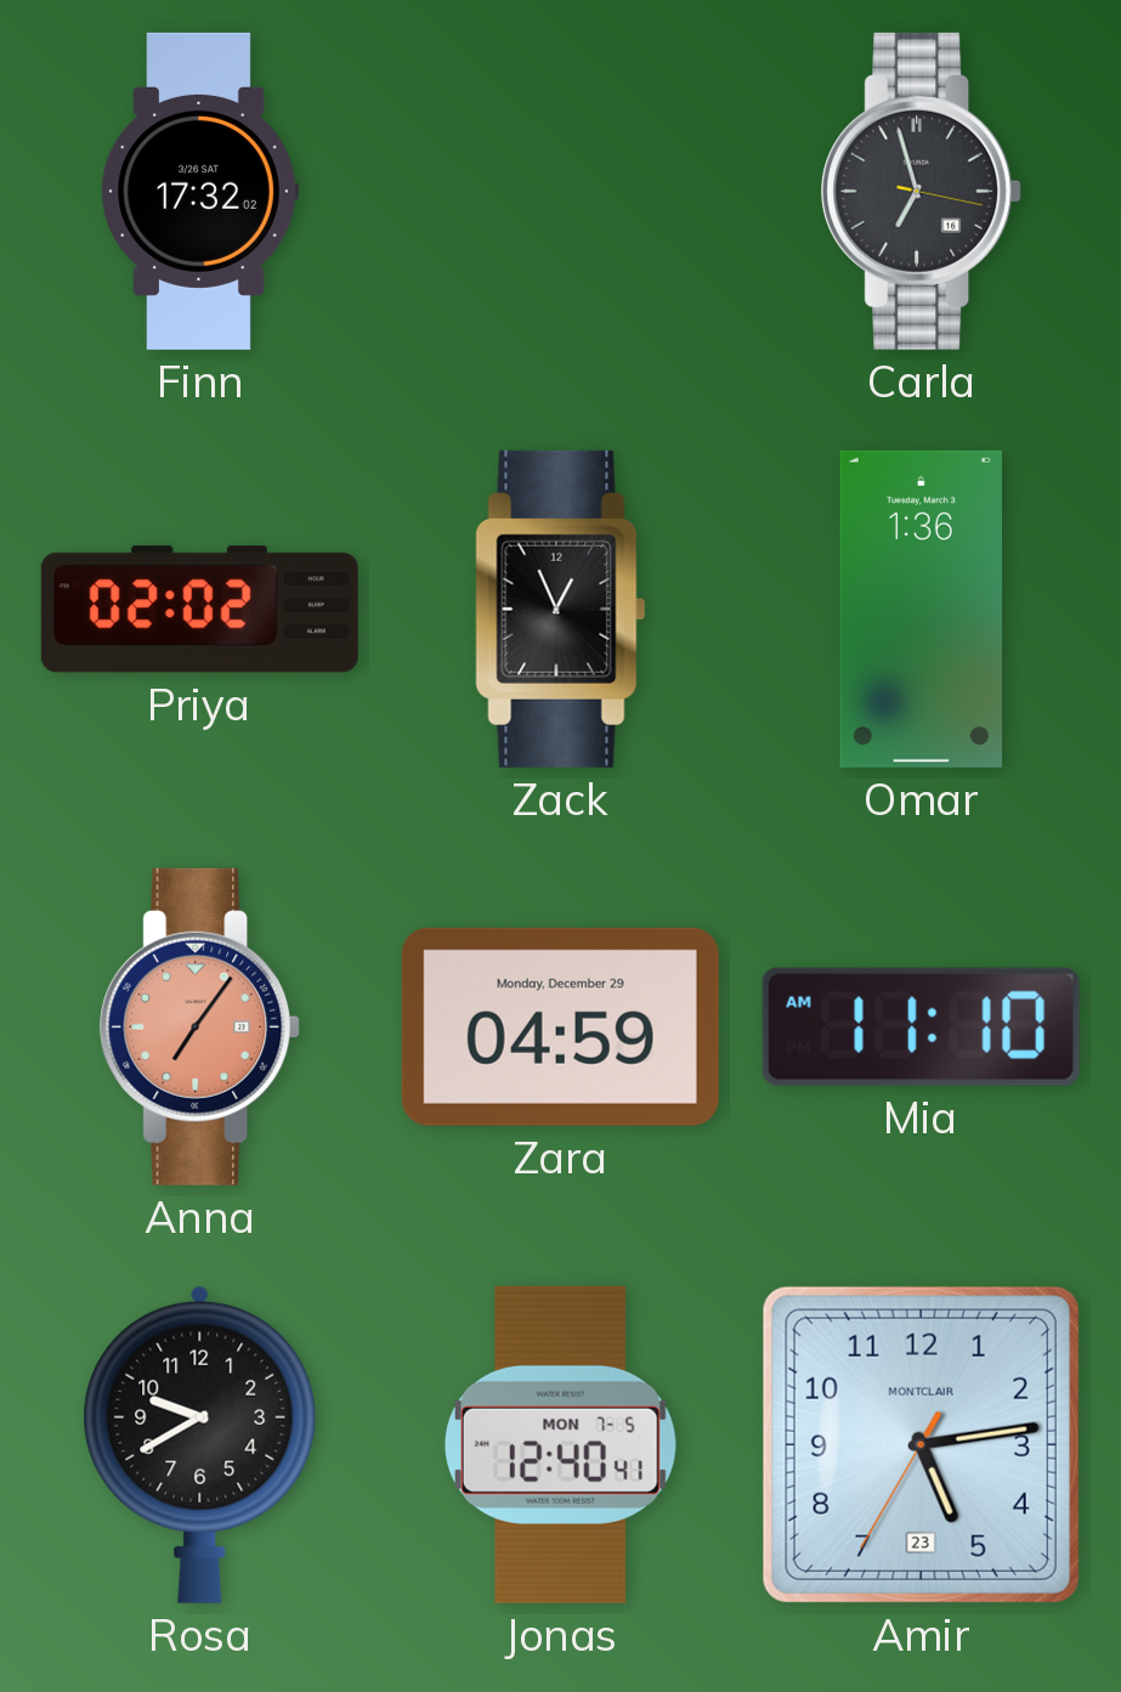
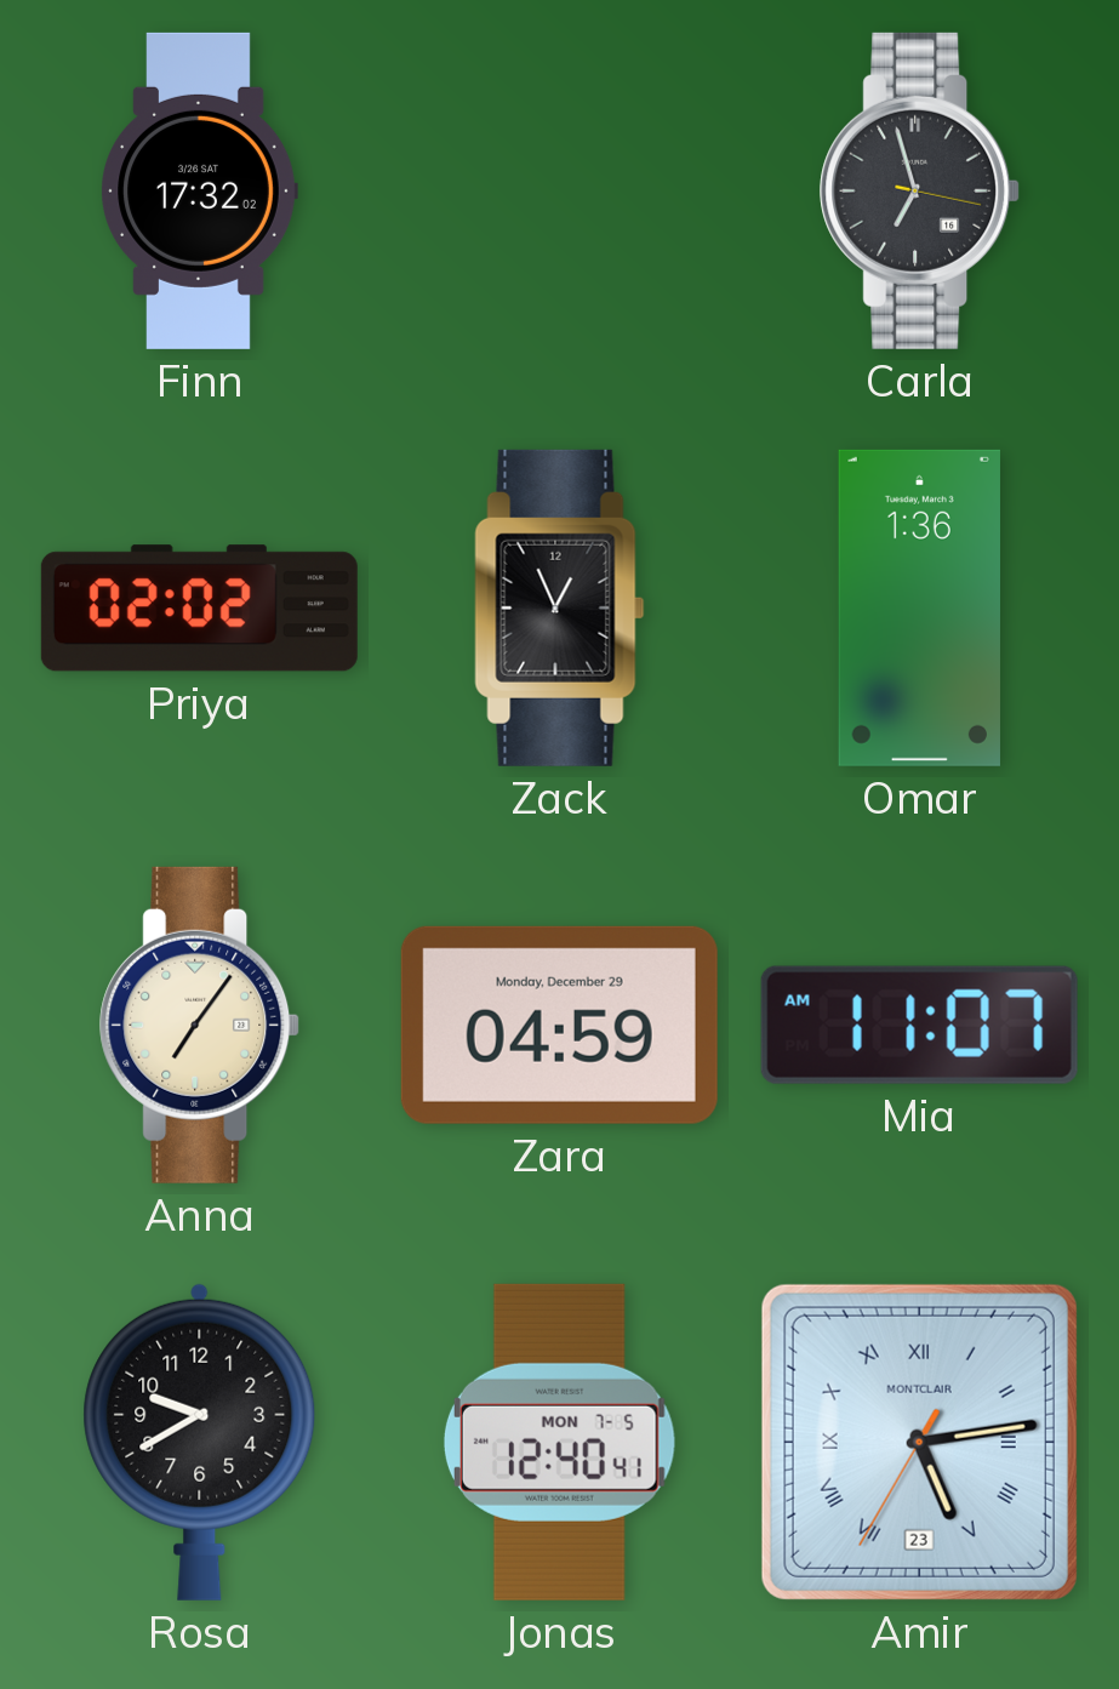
Anna dial: salmon -> cream (200, 1025)
Mia: 11:10 -> 11:07 (919, 1025)
Amir numerals: Arabic -> Roman (919, 1442)
